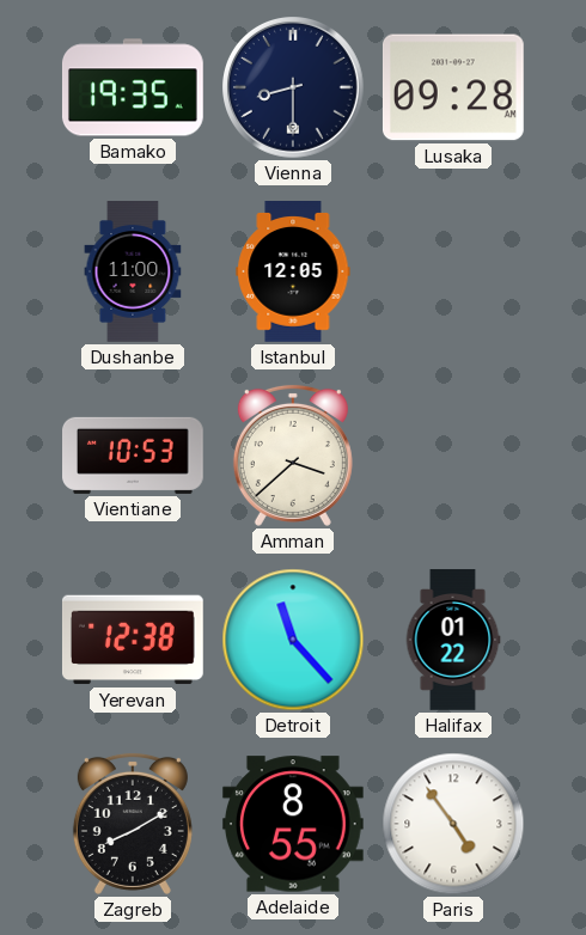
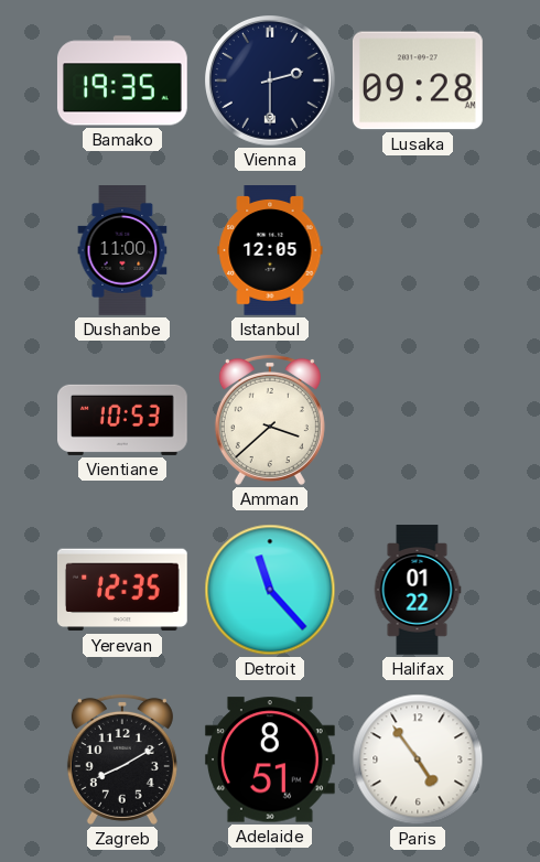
Vienna: 8:30 -> 2:30 (271, 82)
Yerevan: 12:38 -> 12:35 (122, 590)
Adelaide: 8:55 -> 8:51 (270, 759)
